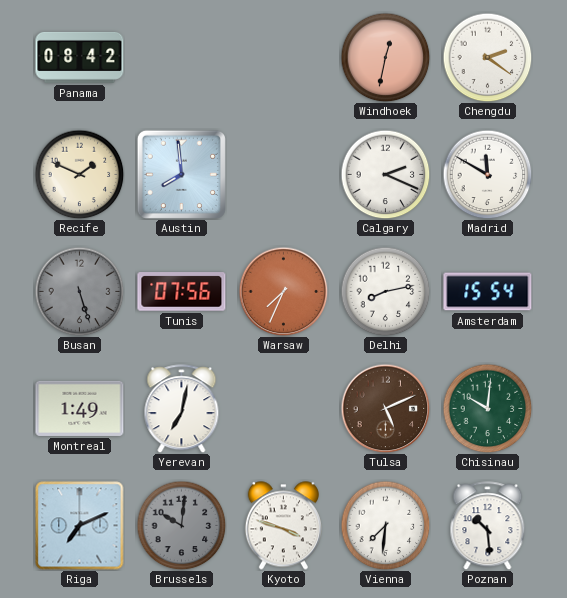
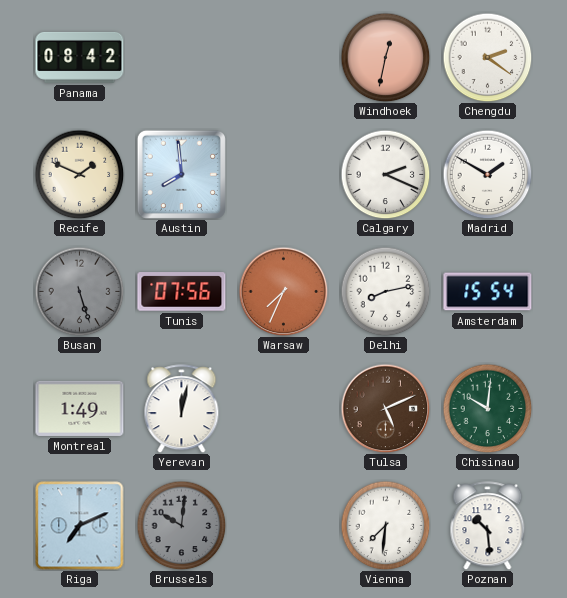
Madrid: 11:50 -> 1:50 (487, 174)
Yerevan: 7:02 -> 12:02 (182, 409)
Kyoto: 3:48 -> none (283, 526)
